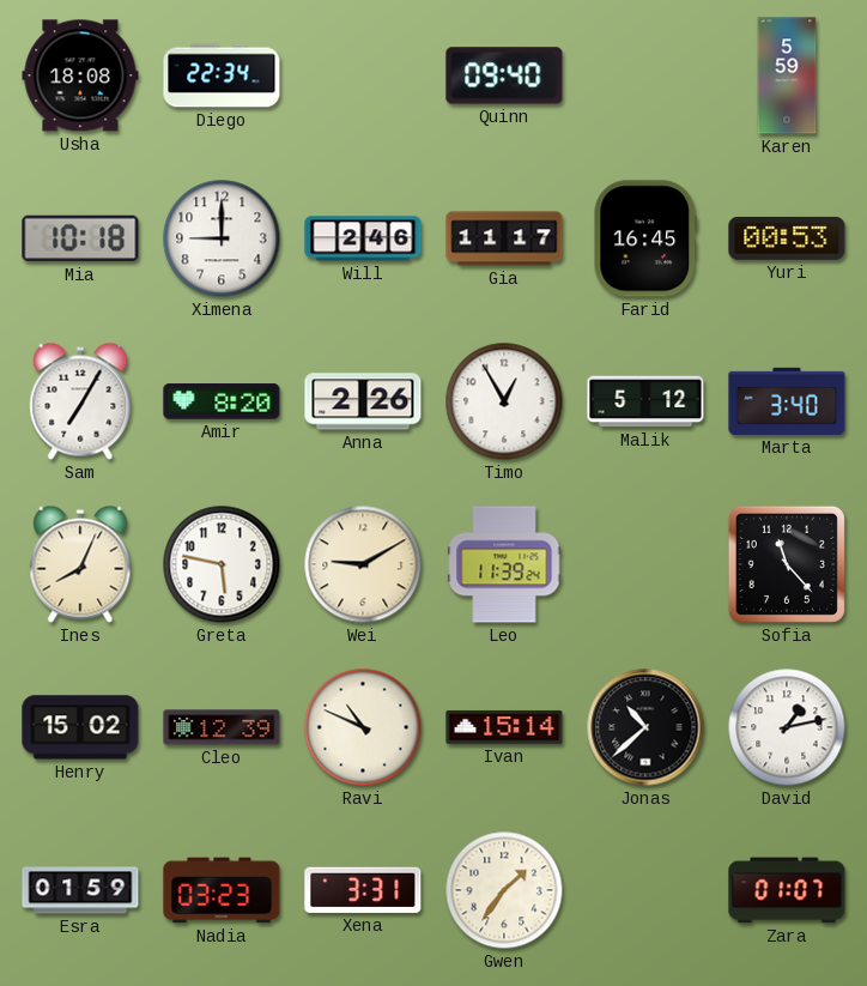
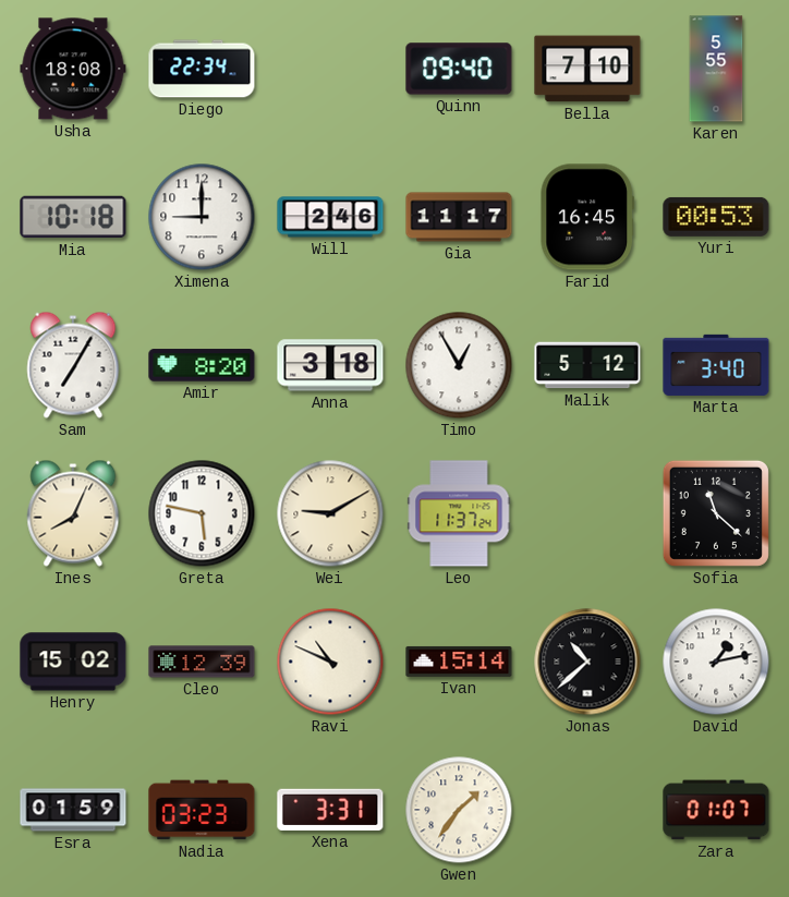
Bella: none -> 7:10 (587, 69)
Karen: 5:59 -> 5:55 (716, 69)
Anna: 2:26 -> 3:18 (330, 365)
Leo: 11:39 -> 11:37 (459, 513)
Sofia: 11:23 -> 11:22 (716, 513)
